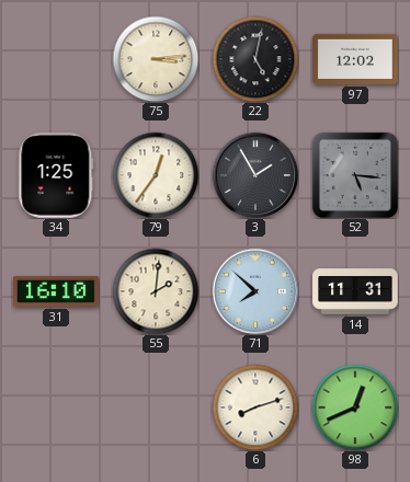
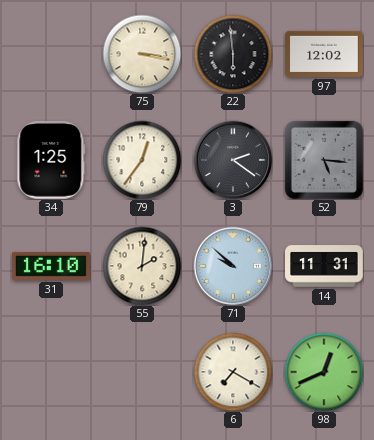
75: 3:14 -> 3:17 (142, 54)
22: 5:02 -> 5:59 (233, 54)
3: 1:55 -> 2:21 (233, 160)
71: 7:52 -> 9:52 (233, 266)
6: 8:12 -> 7:20 (233, 372)
